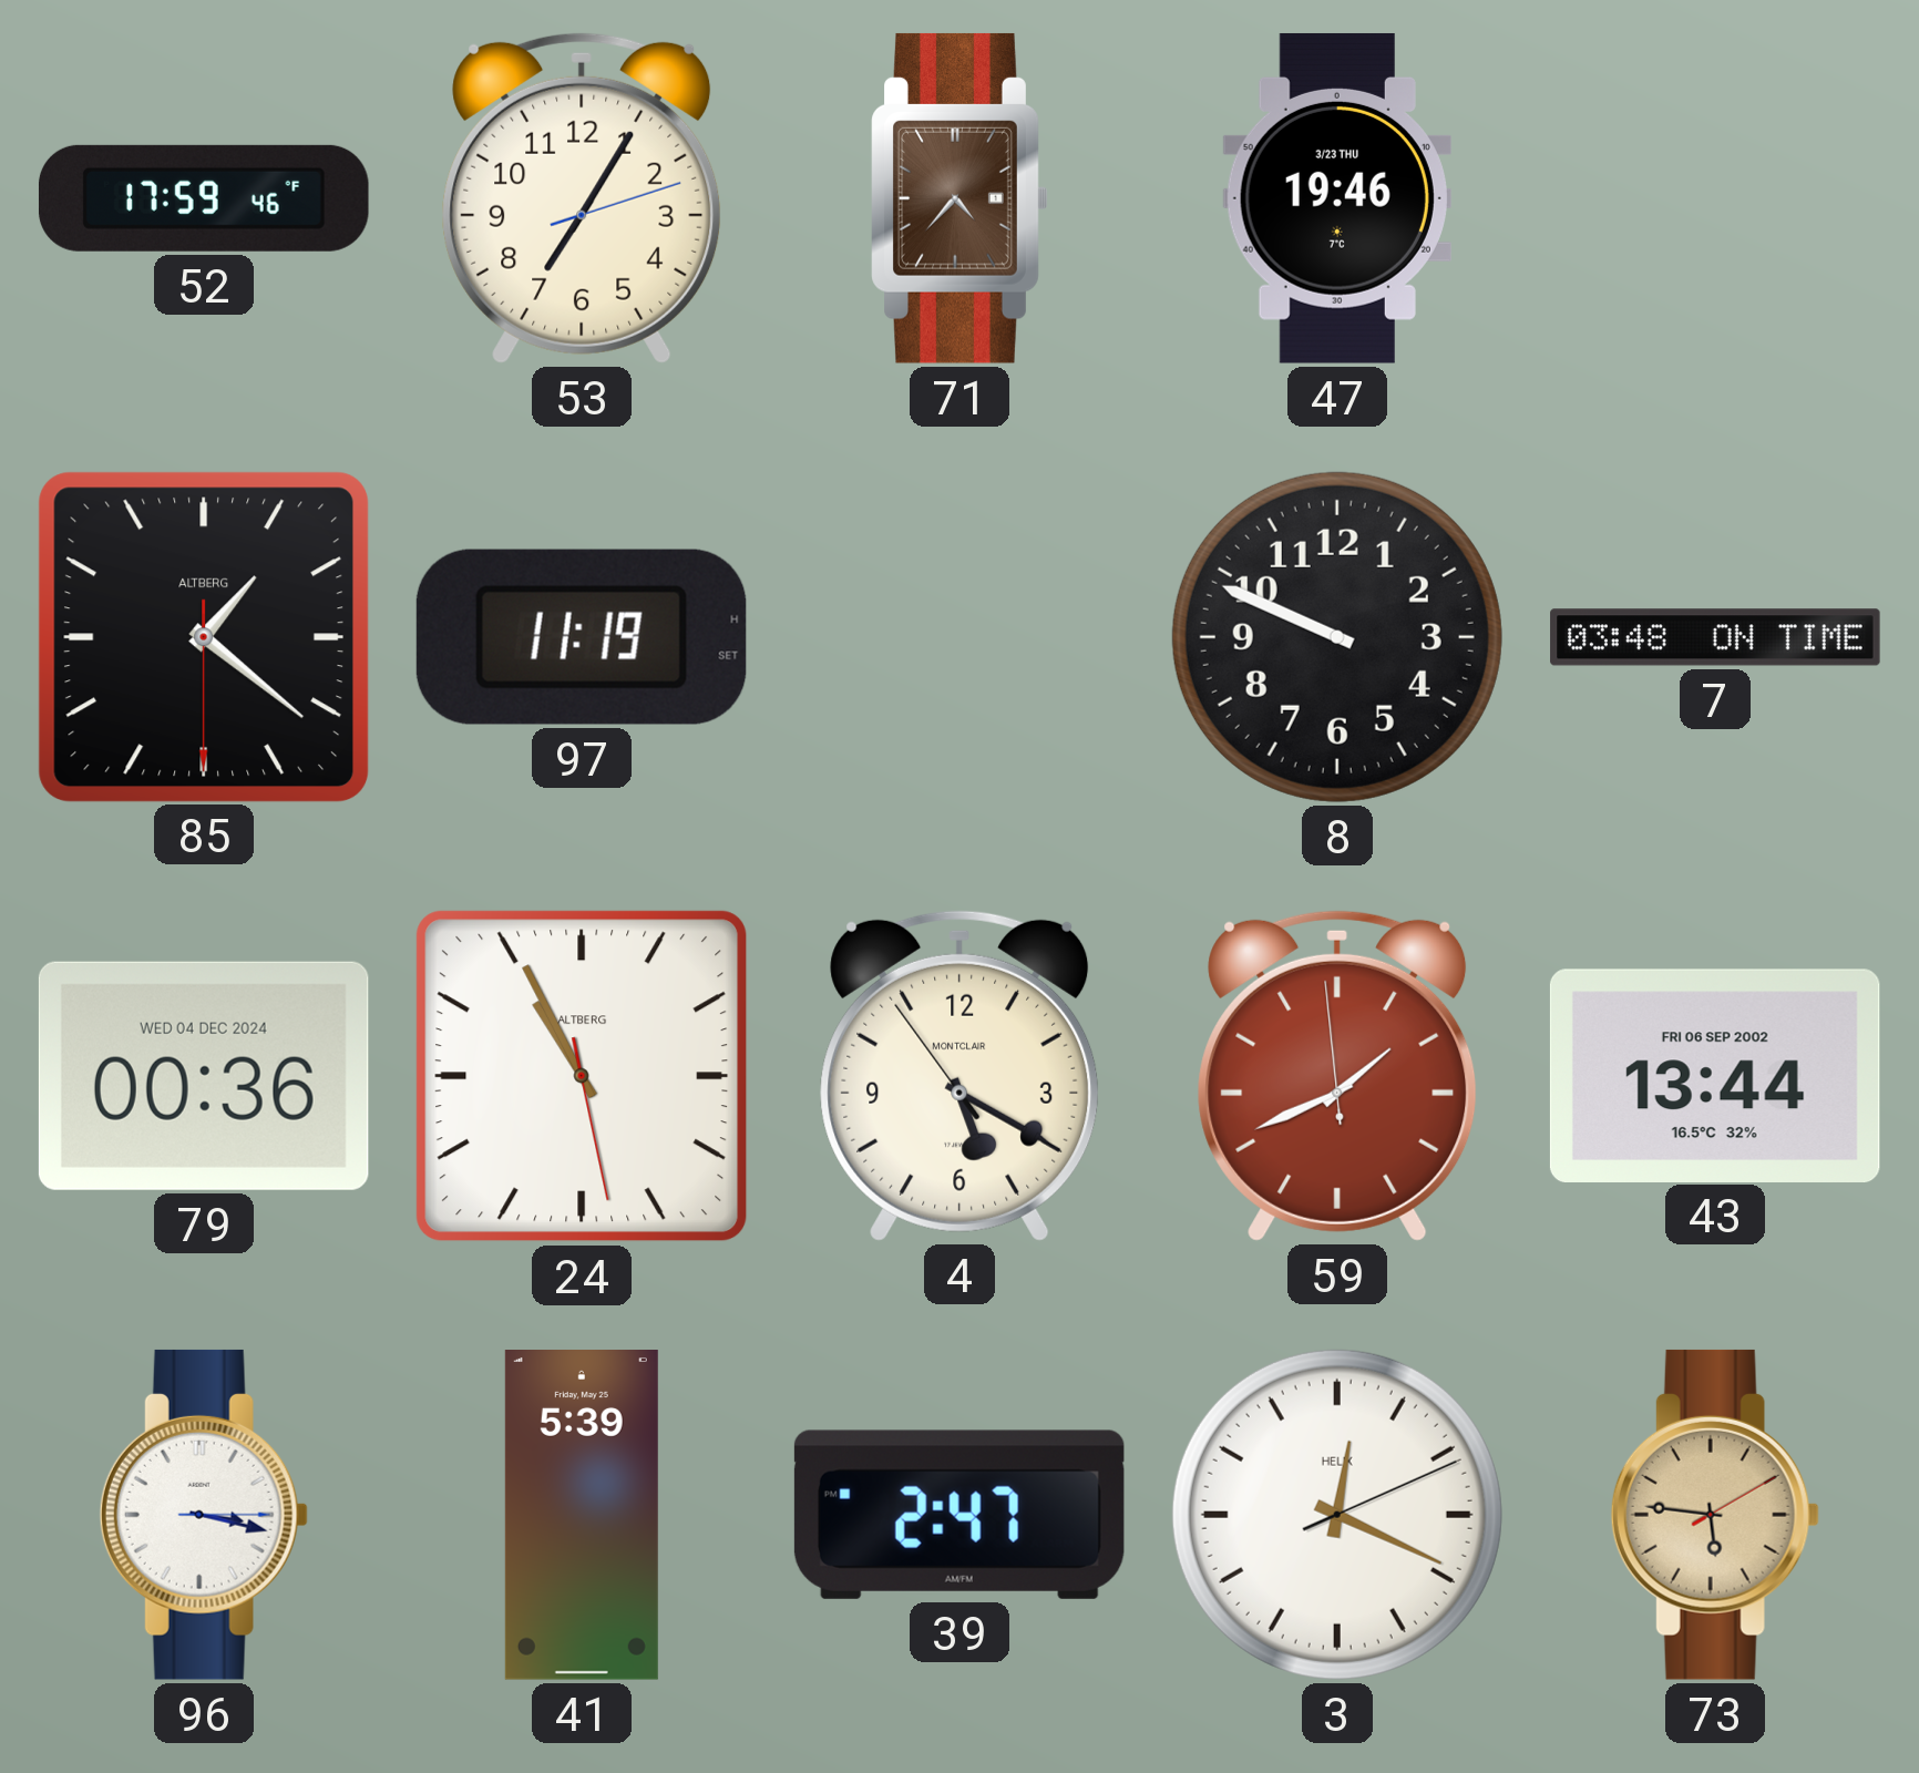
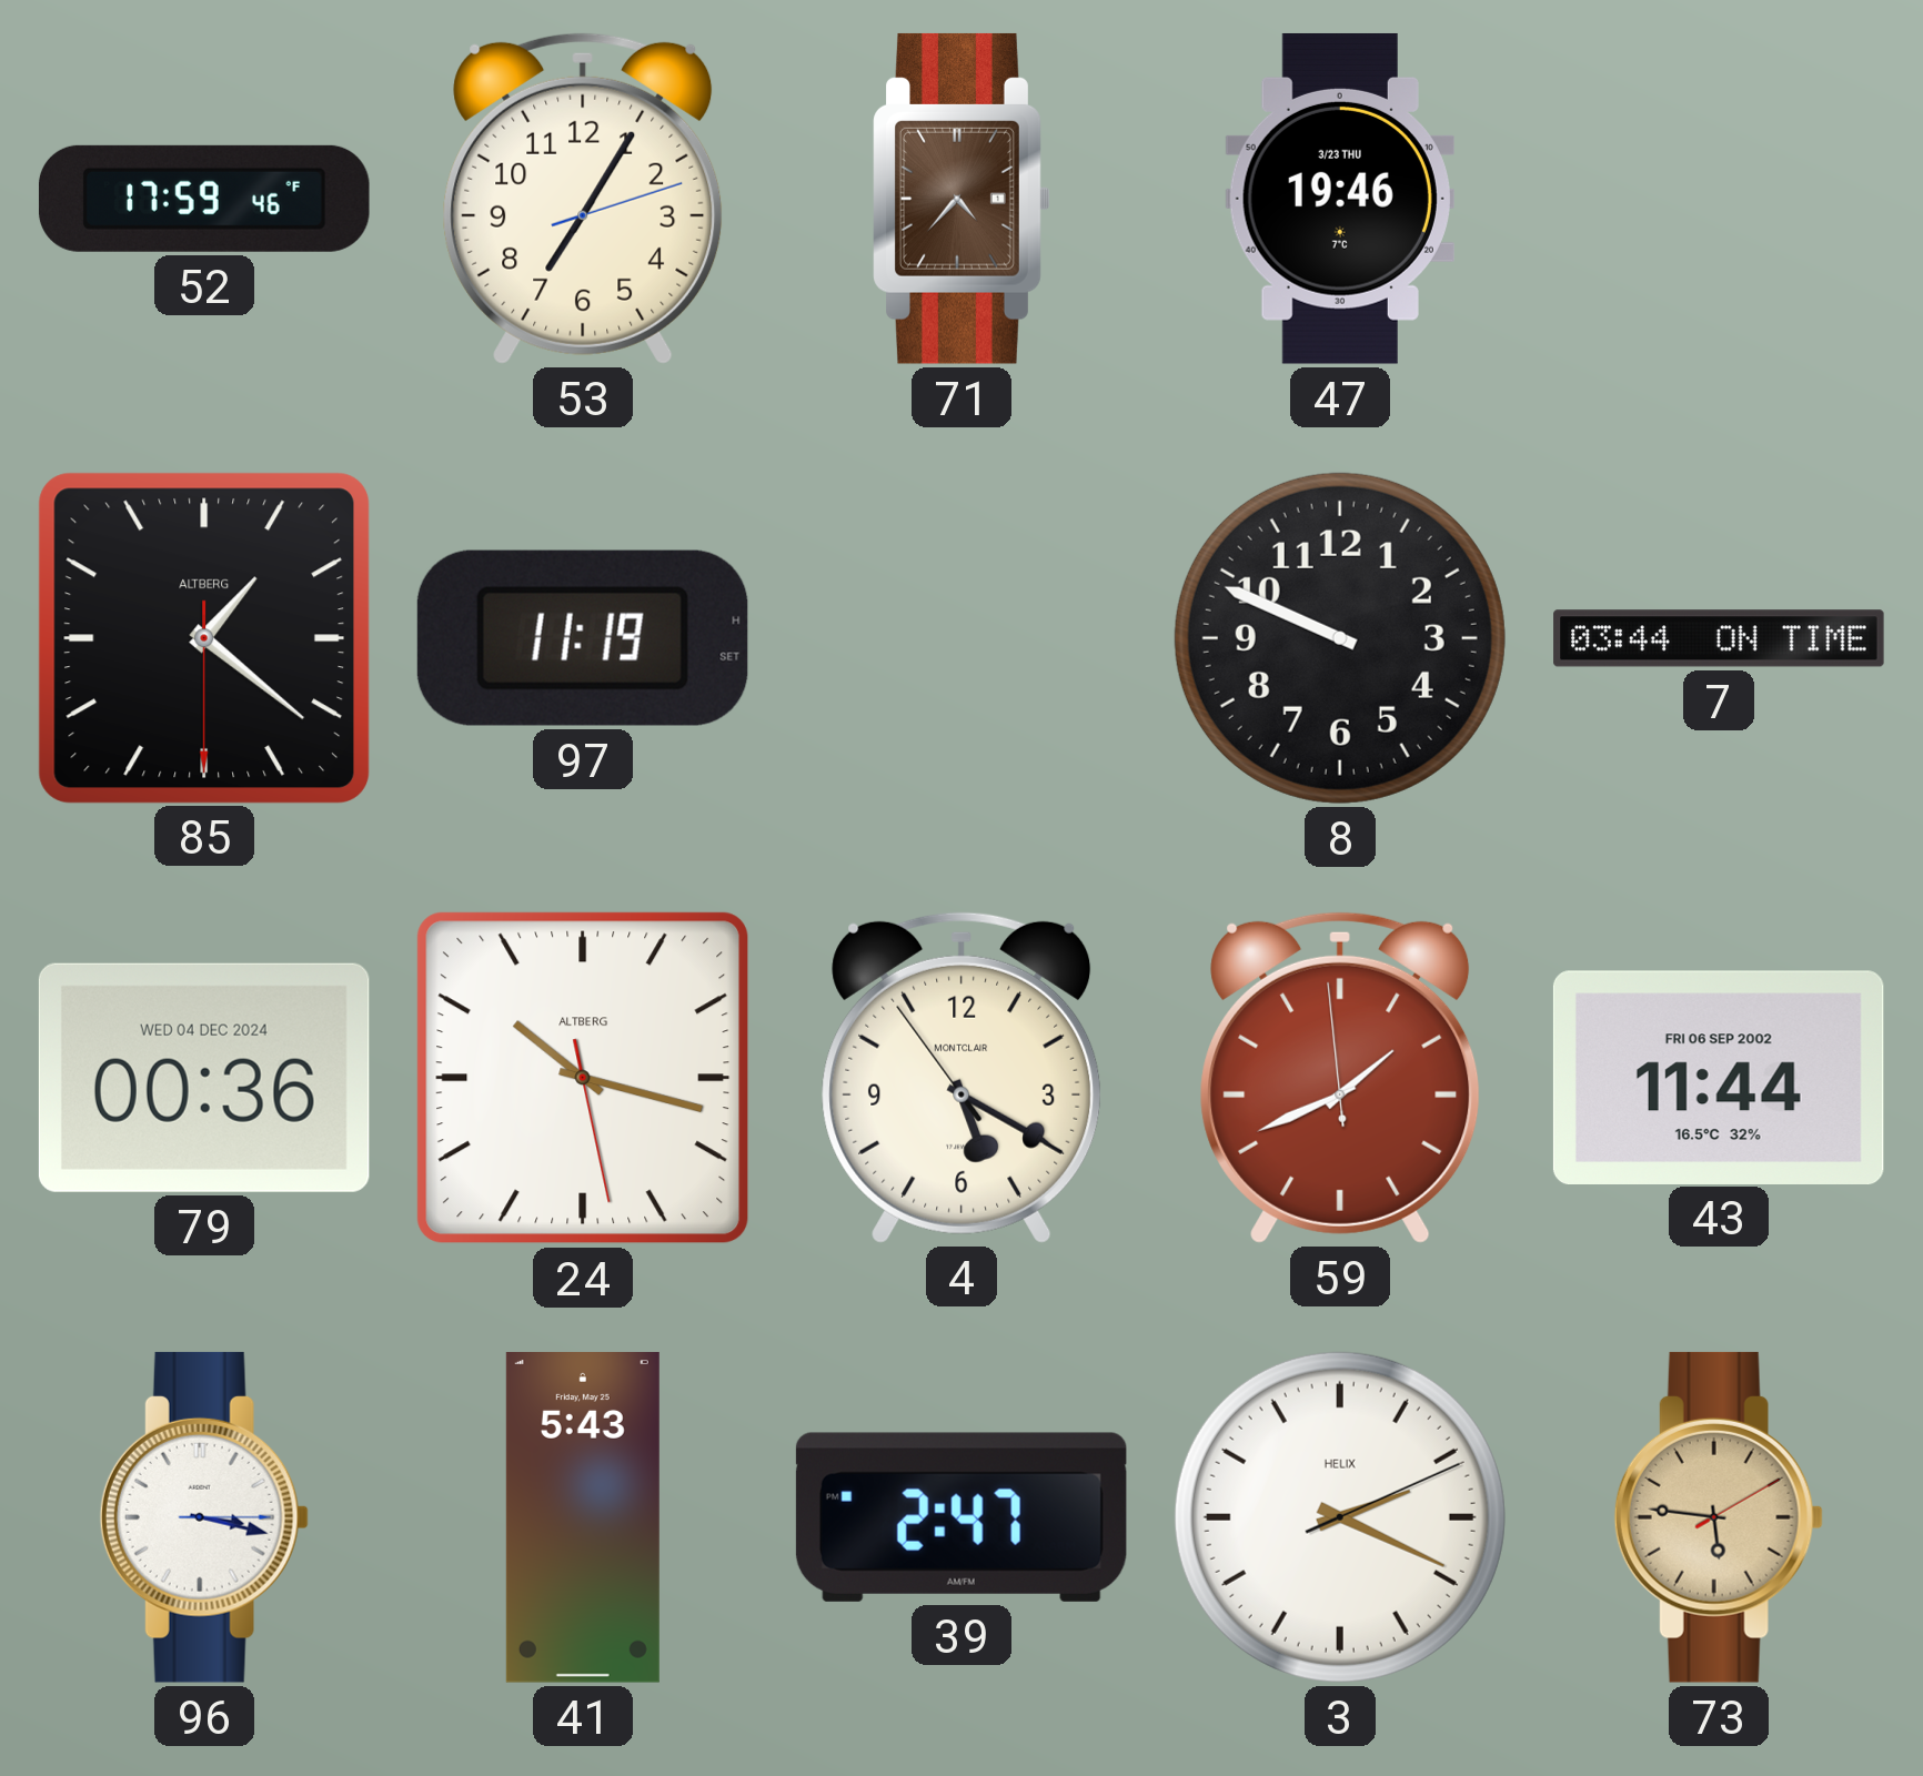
7: 03:48 -> 03:44 (1719, 638)
24: 10:55 -> 10:17 (583, 1078)
43: 13:44 -> 11:44 (1719, 1077)
41: 5:39 -> 5:43 (583, 1518)
3: 12:19 -> 2:19 (1340, 1517)
